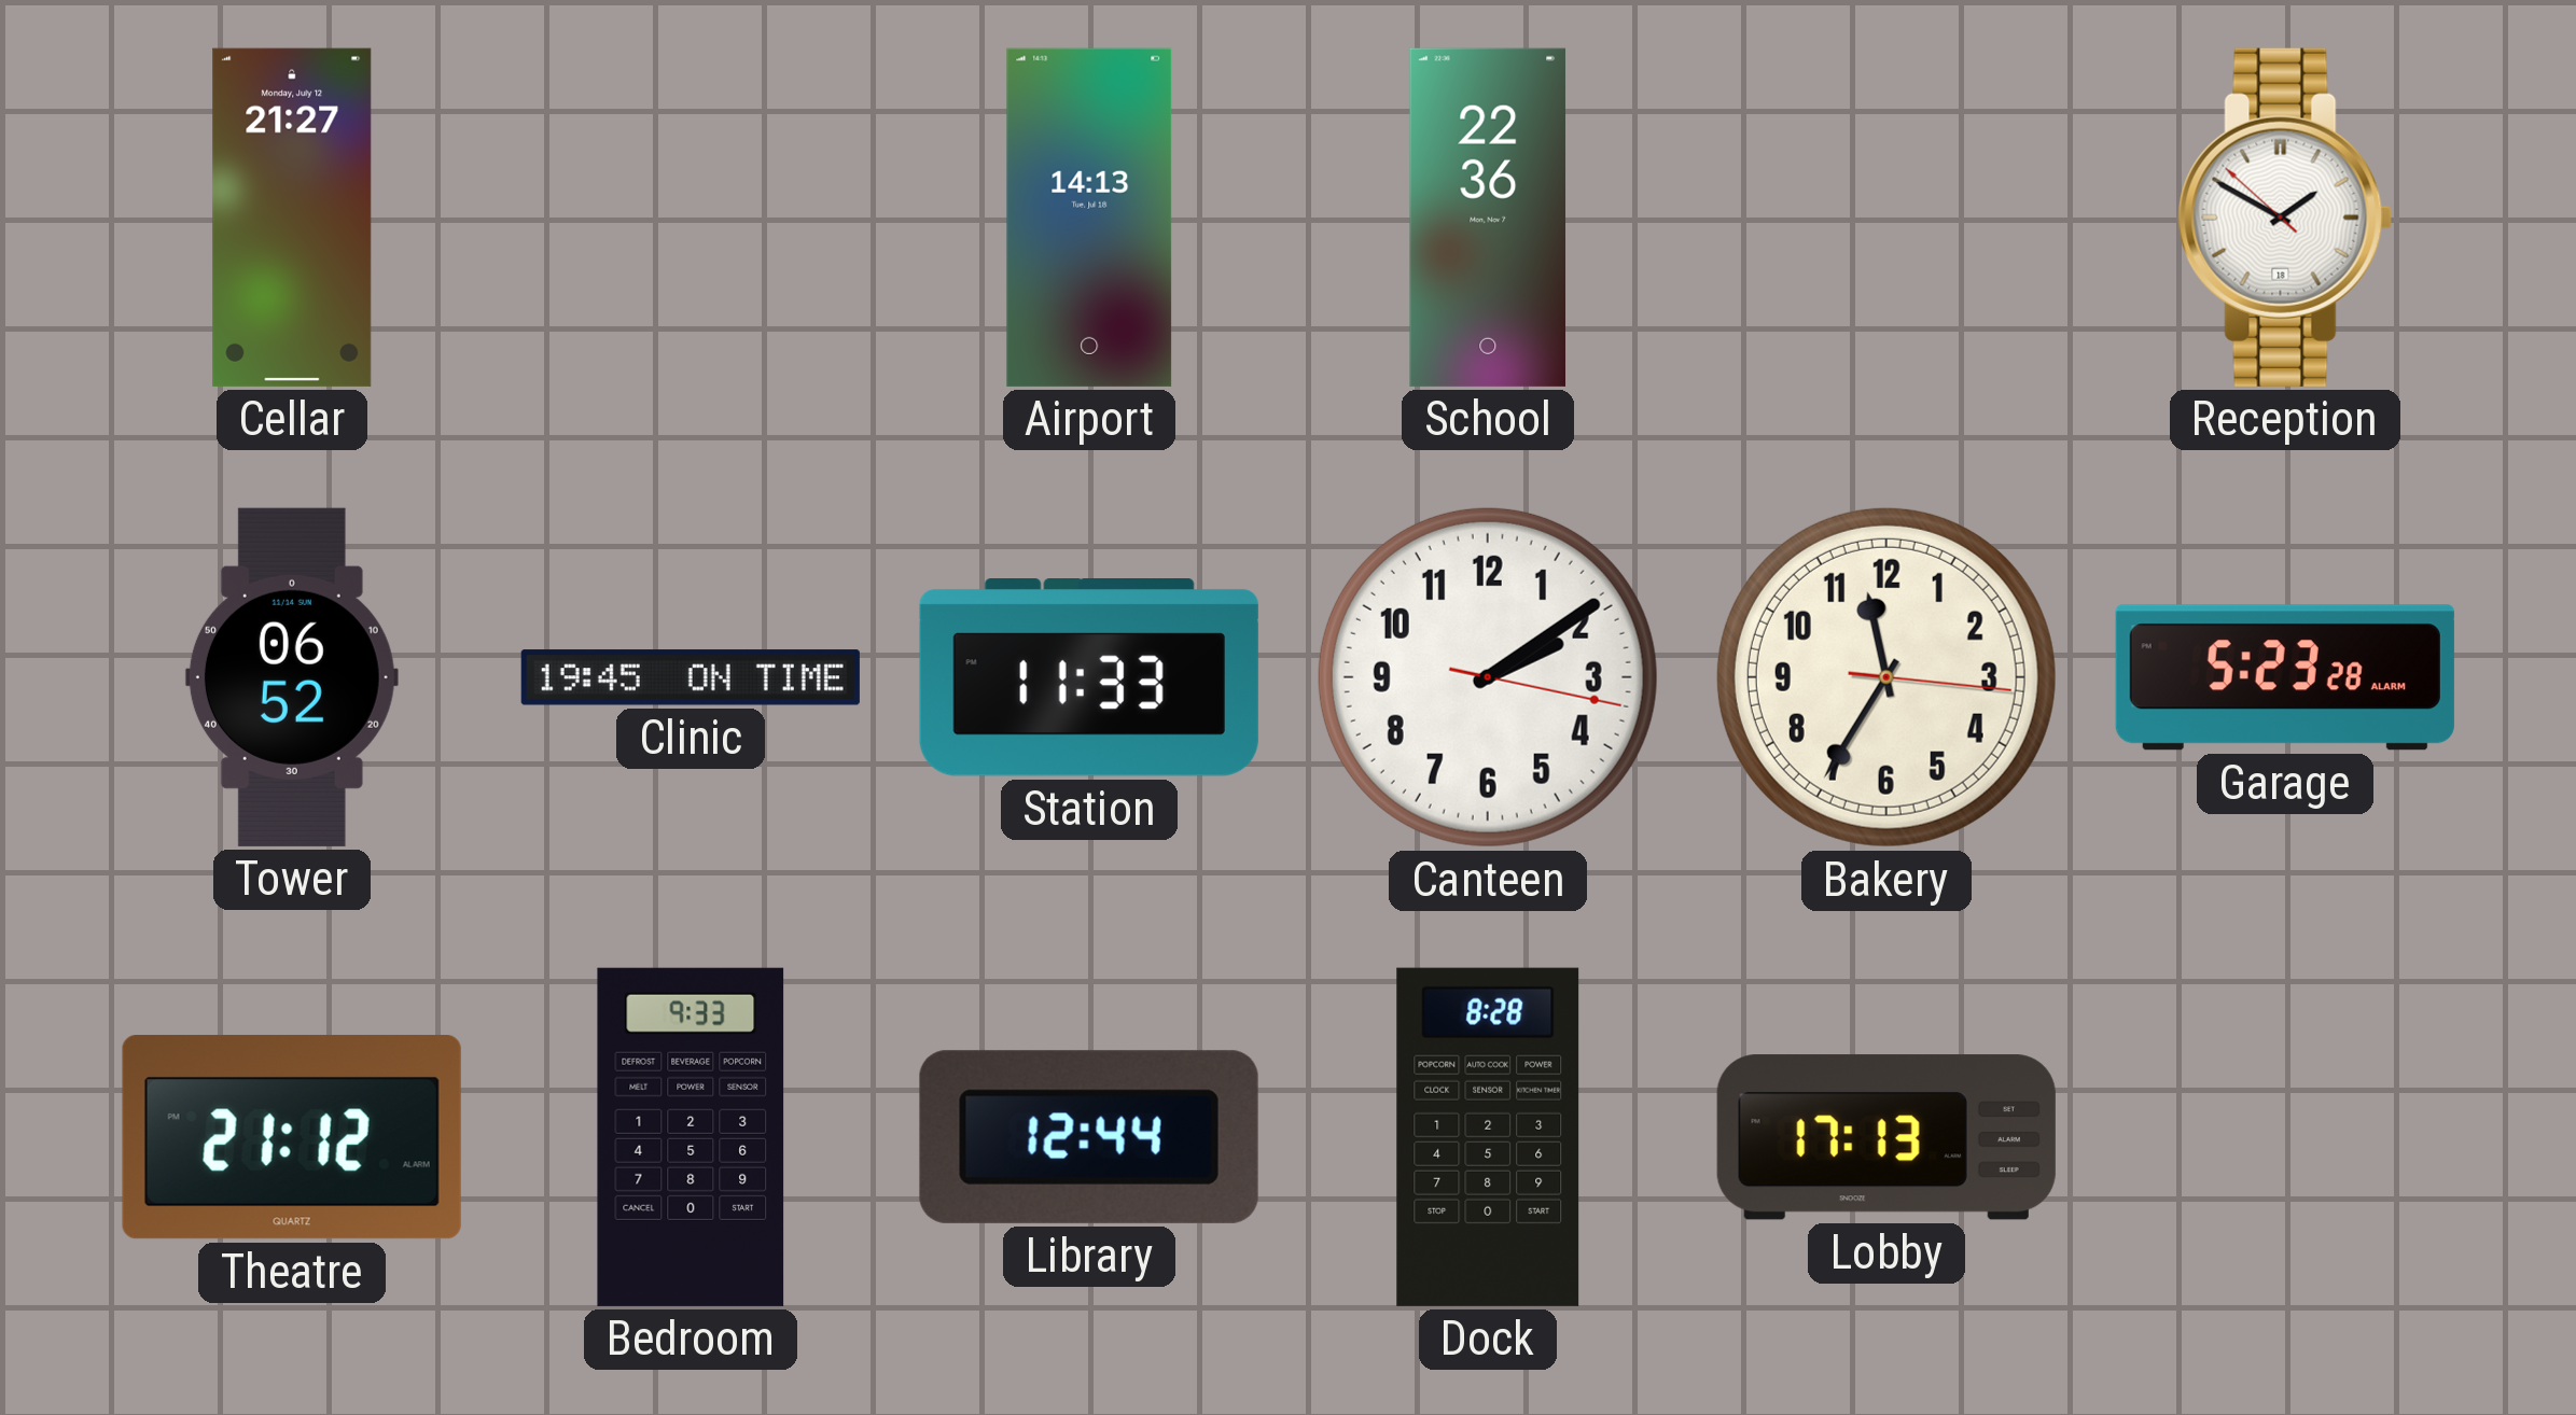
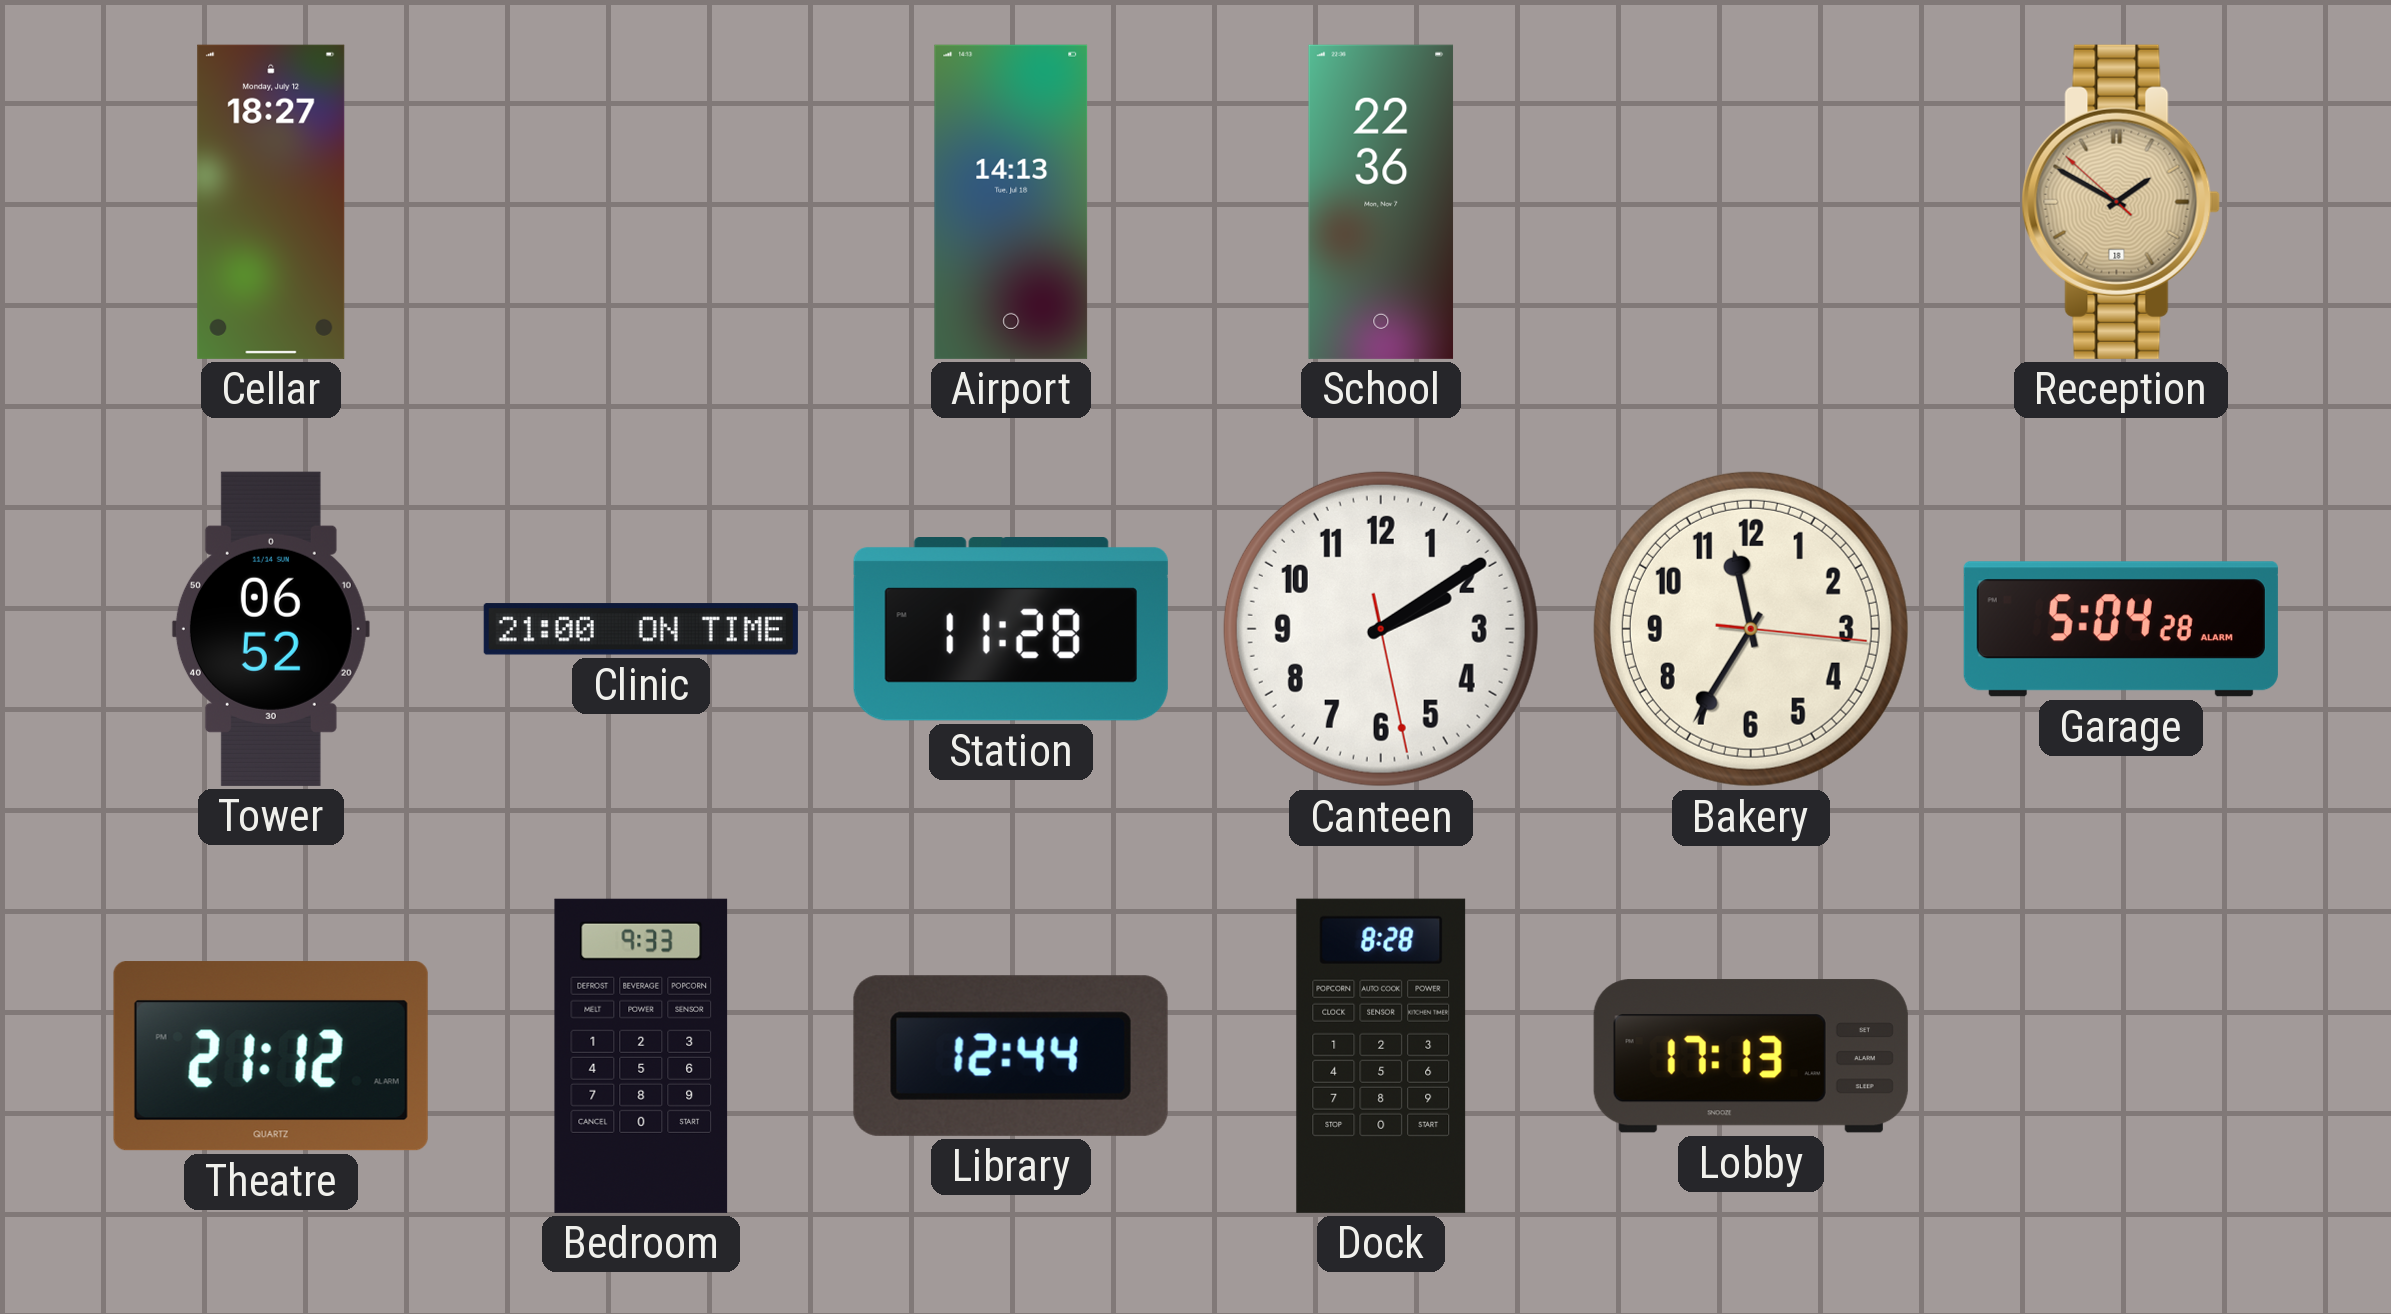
Cellar: 21:27 -> 18:27 (271, 202)
Reception dial: white -> champagne (2121, 202)
Clinic: 19:45 -> 21:00 (641, 629)
Station: 11:33 -> 11:28 (1011, 629)
Canteen: 2:09:17 -> 2:09:28 (1381, 629)
Garage: 5:23 -> 5:04 (2121, 629)
